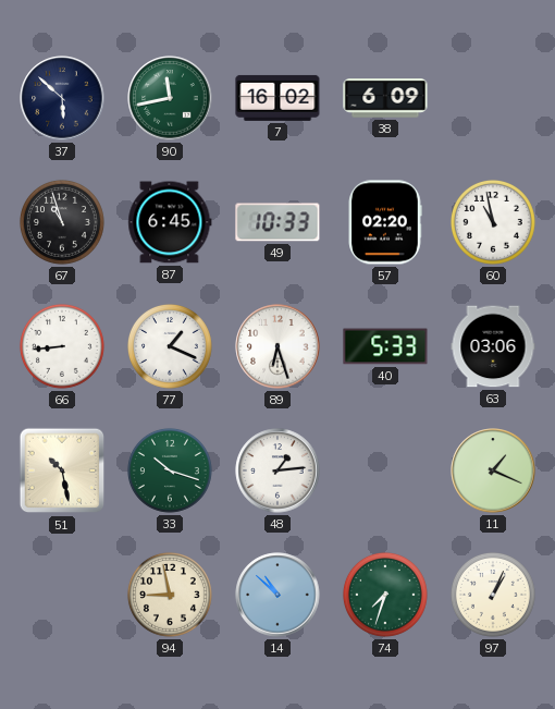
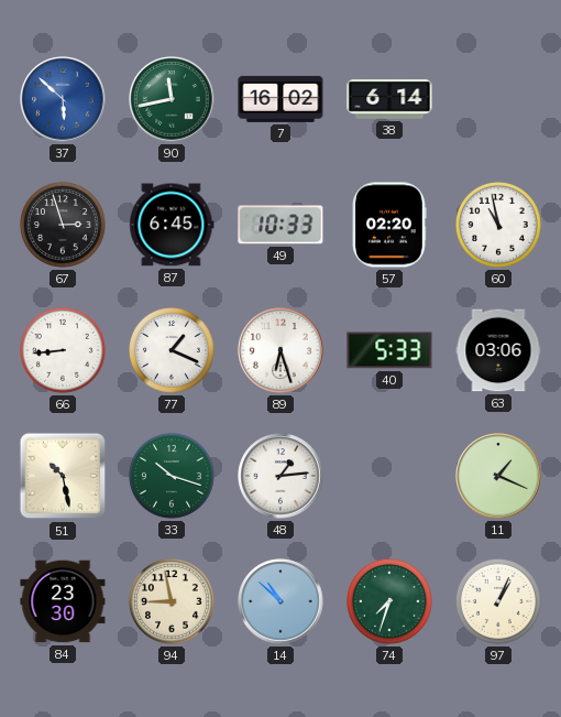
37 dial: navy -> blue (63, 99)
38: 6:09 -> 6:14 (389, 99)
67: 10:57 -> 2:57 (63, 225)
84: none -> 23:30 (63, 601)
